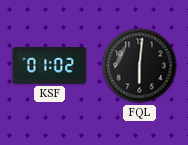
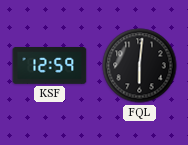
KSF: 01:02 -> 12:59 (50, 66)
